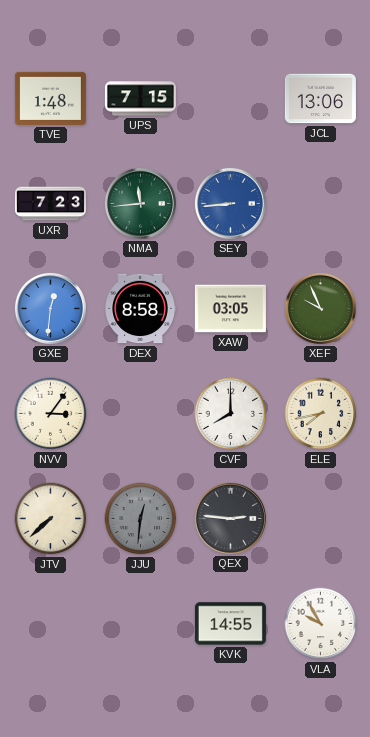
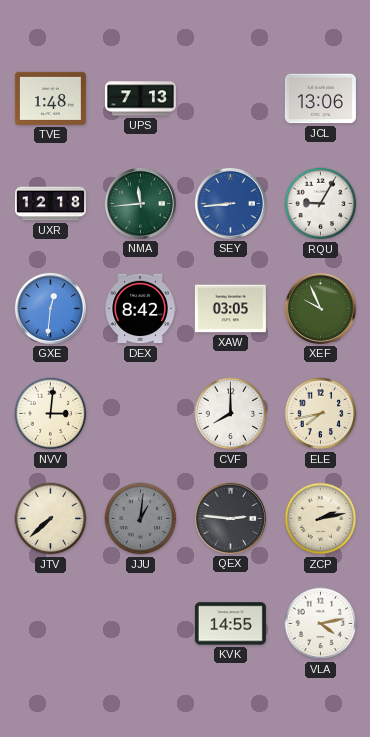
UPS: 7:15 -> 7:13 (140, 99)
UXR: 7:23 -> 12:18 (50, 204)
RQU: none -> 9:05 (321, 204)
DEX: 8:58 -> 8:42 (140, 309)
NVV: 3:06 -> 3:01 (51, 414)
JJU: 12:31 -> 1:01 (141, 519)
ZCP: none -> 2:13 (321, 519)
VLA: 9:55 -> 4:13 (321, 624)
